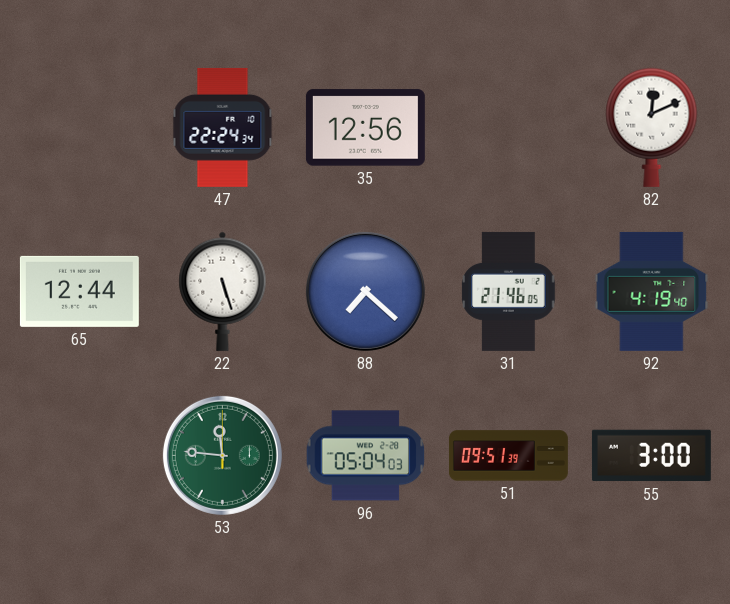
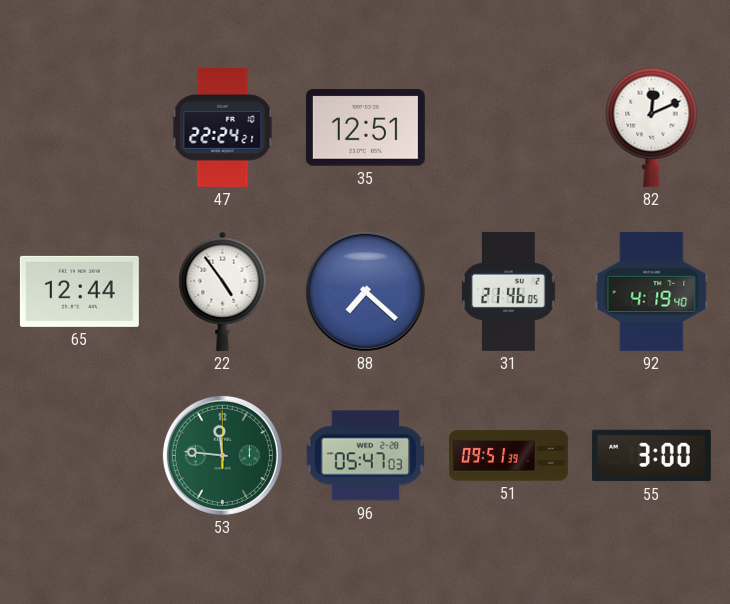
47: 22:24:34 -> 22:24:21 (223, 127)
35: 12:56 -> 12:51 (365, 128)
22: 5:27 -> 4:54 (223, 291)
96: 05:04 -> 05:47 (366, 456)
